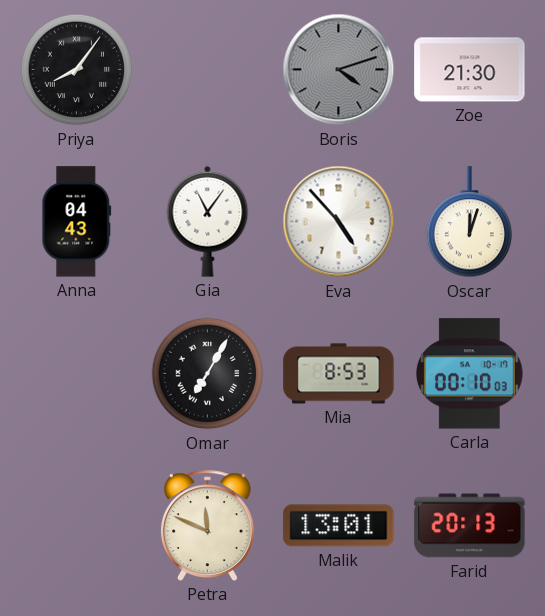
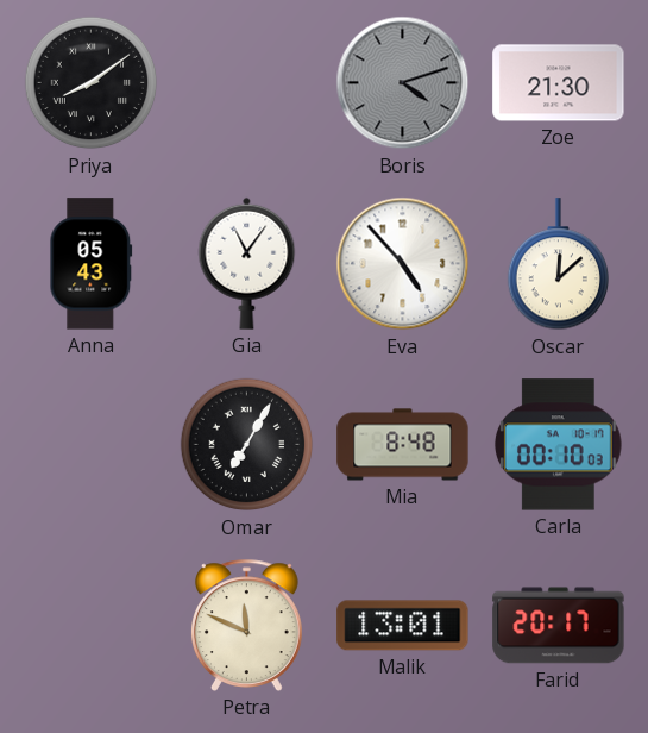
Priya: 8:06 -> 8:09 (92, 83)
Anna: 04:43 -> 05:43 (92, 264)
Oscar: 12:03 -> 12:08 (558, 264)
Mia: 8:53 -> 8:48 (403, 445)
Farid: 20:13 -> 20:17 (559, 626)
